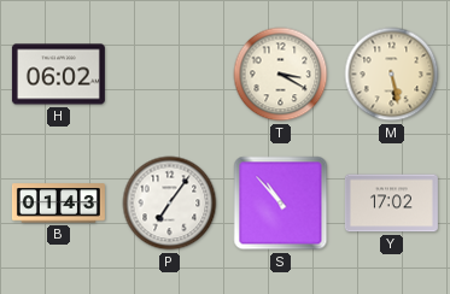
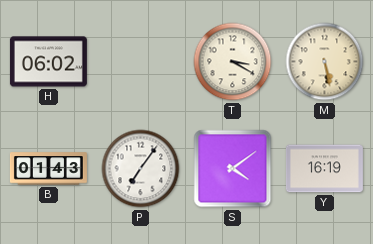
S: 10:53 -> 4:09 (233, 169)
Y: 17:02 -> 16:19 (324, 169)
